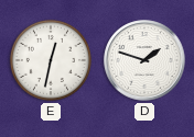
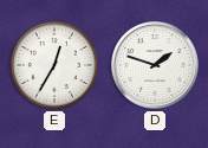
E: 12:32 -> 12:35 (54, 65)
